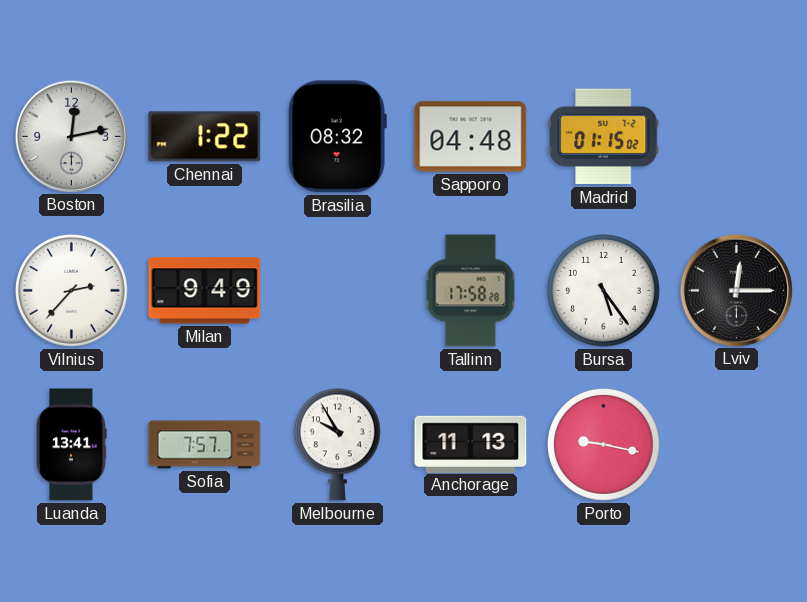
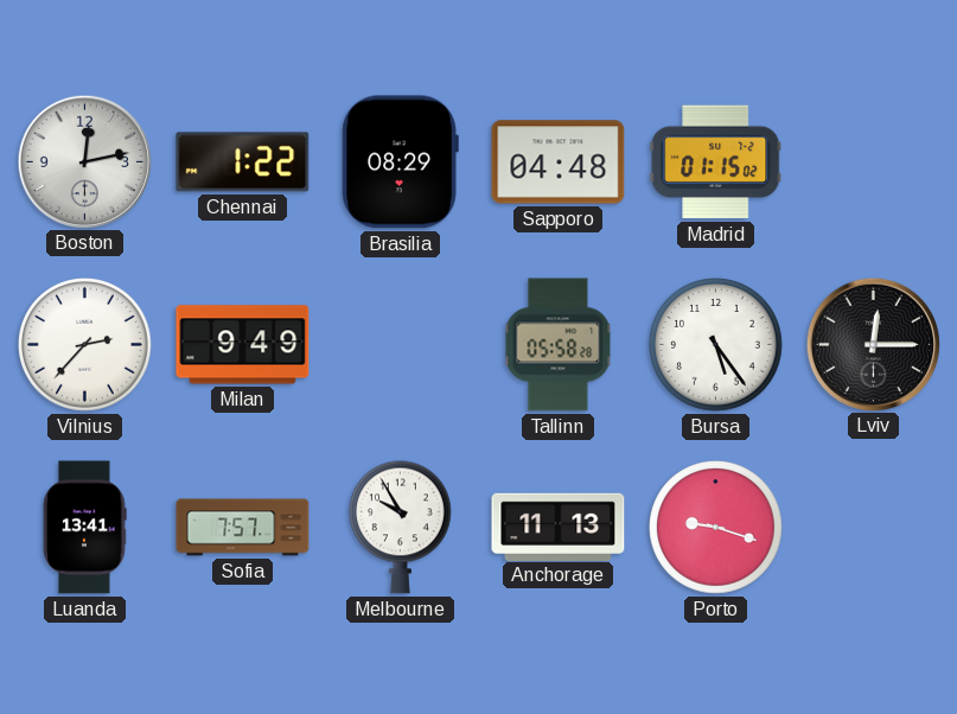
Brasilia: 08:32 -> 08:29 (400, 162)
Tallinn: 17:58 -> 05:58 (559, 345)
Porto: 9:17 -> 9:18 (716, 528)
